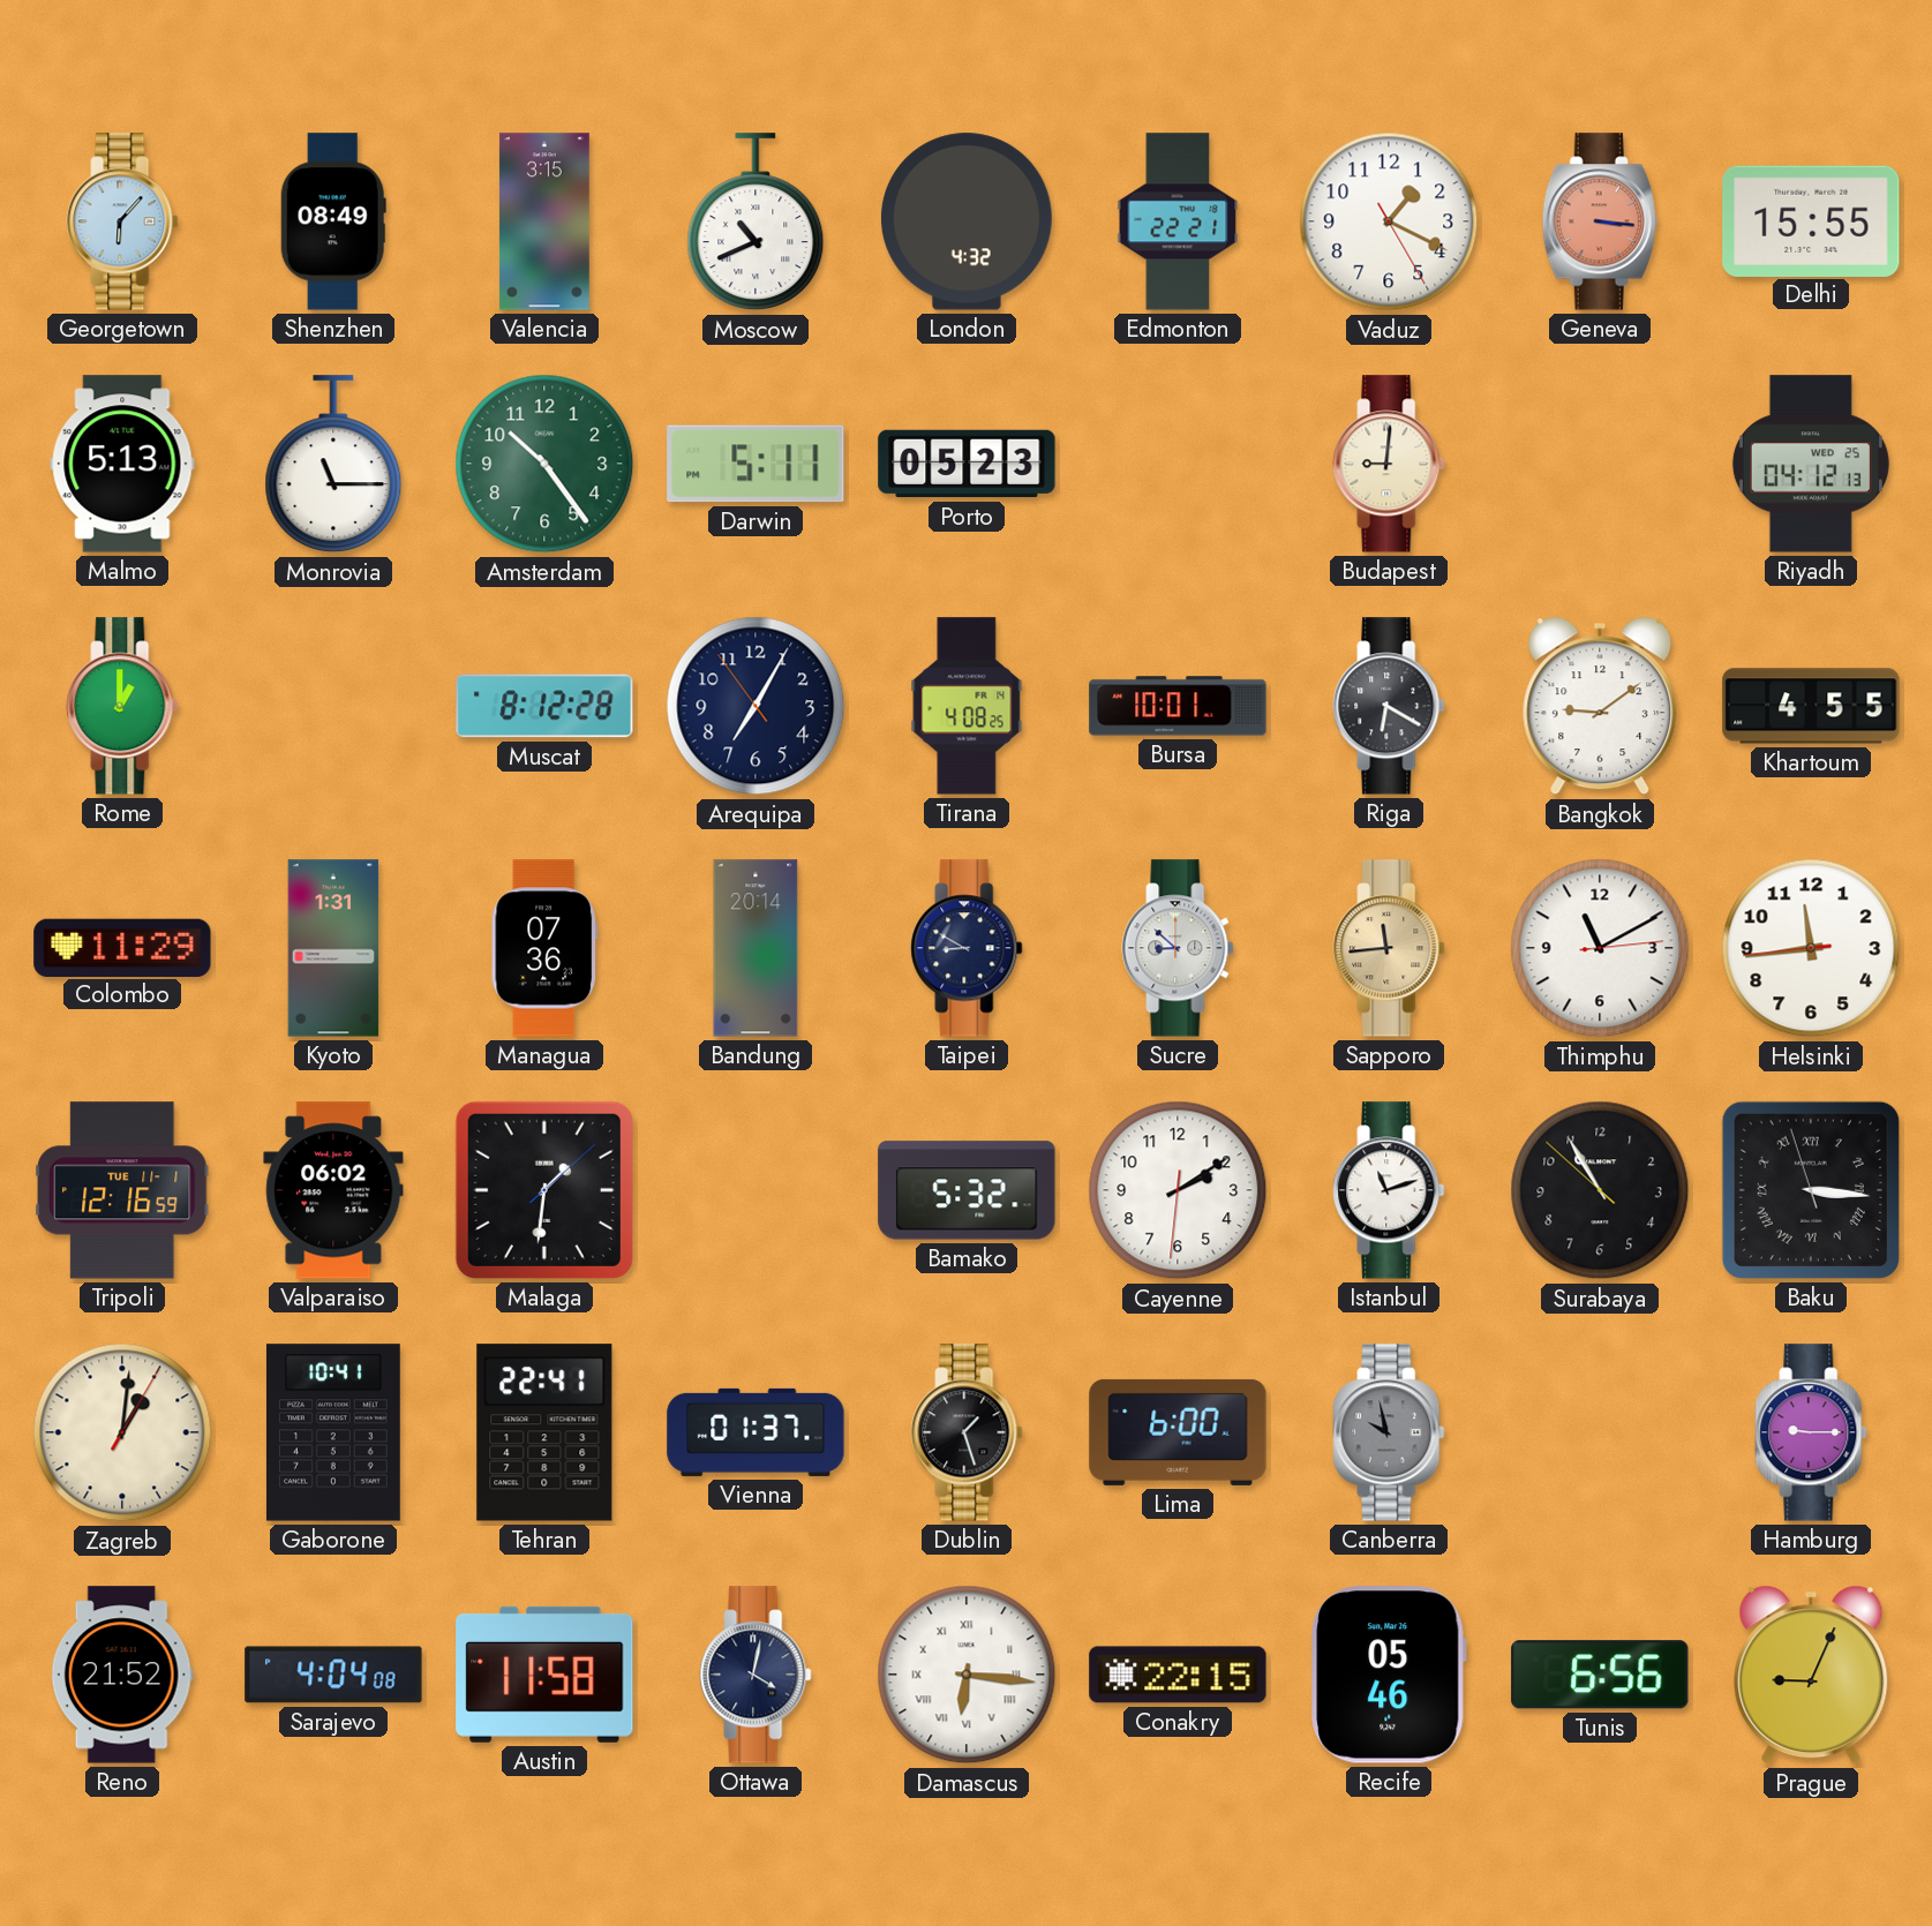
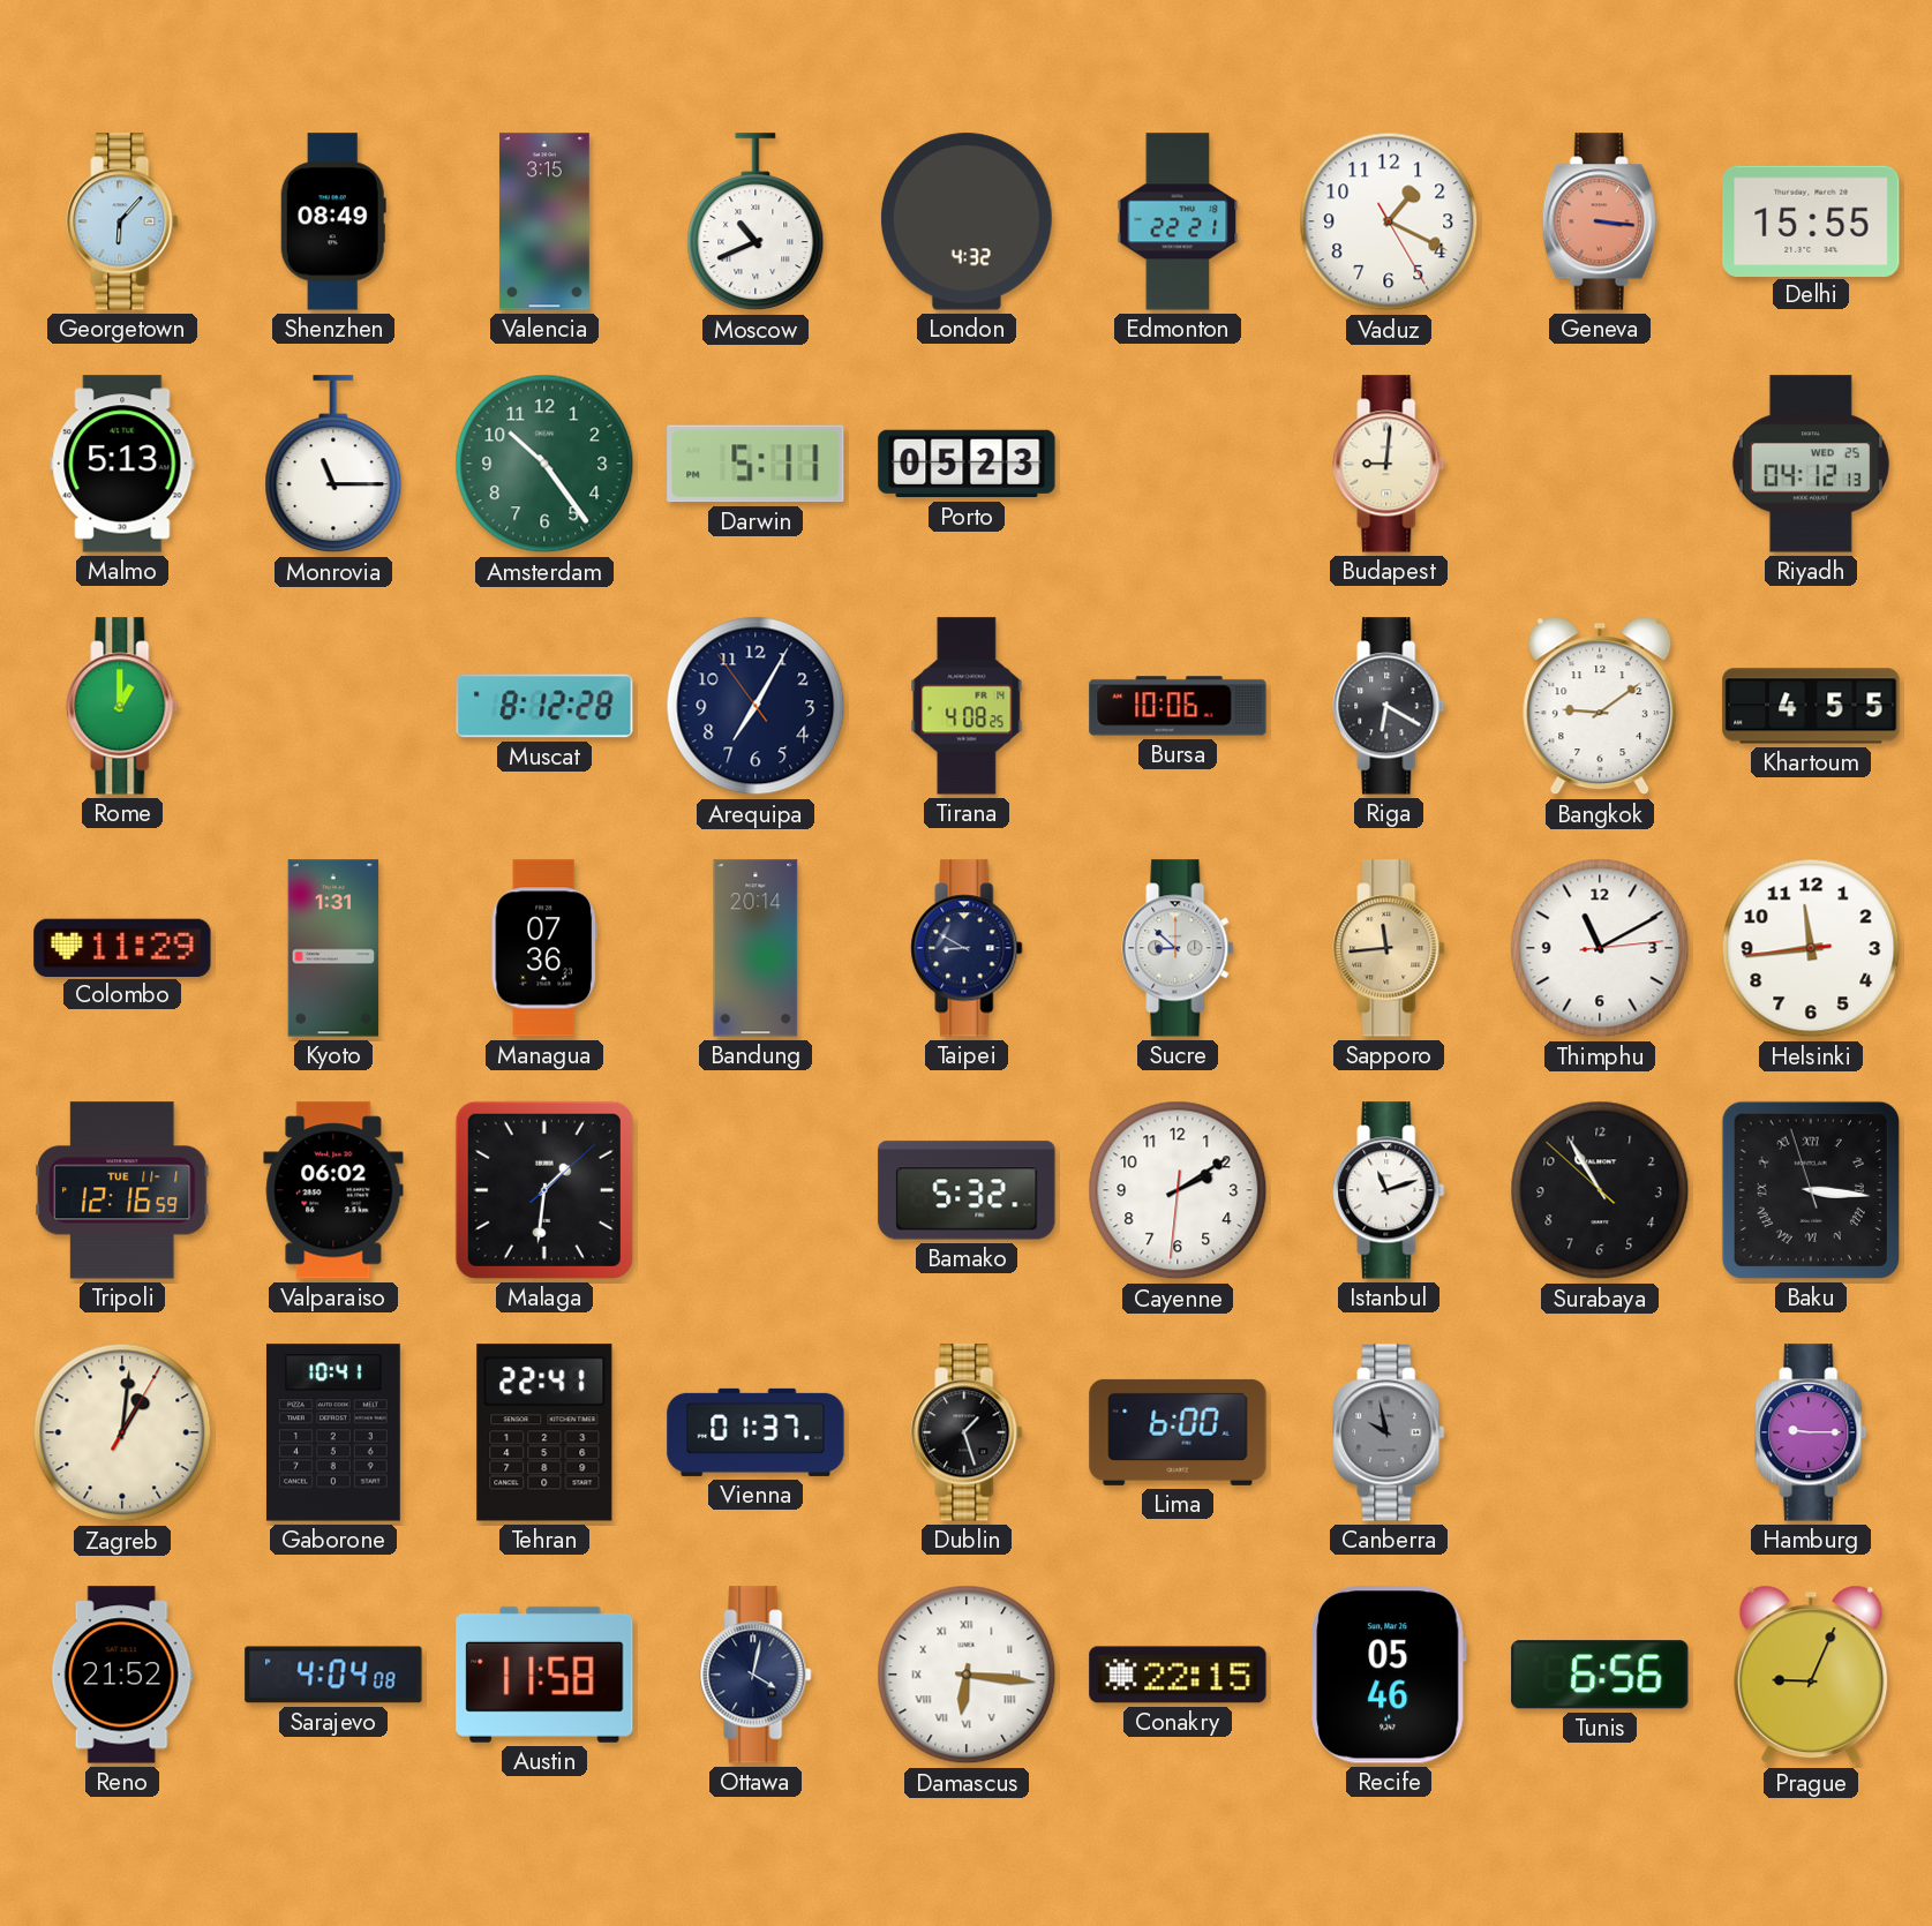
Bursa: 10:01 -> 10:06 (1178, 706)
